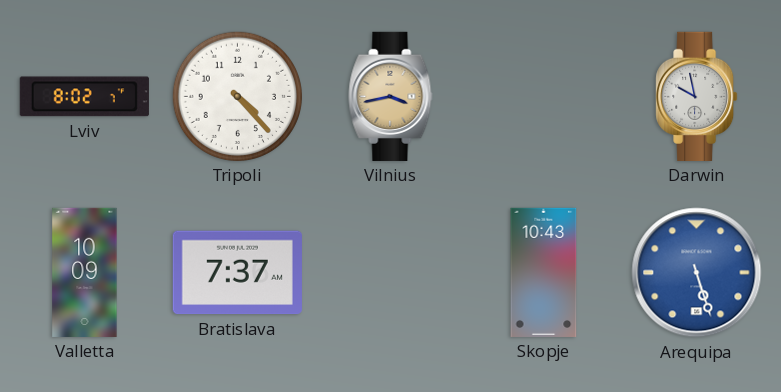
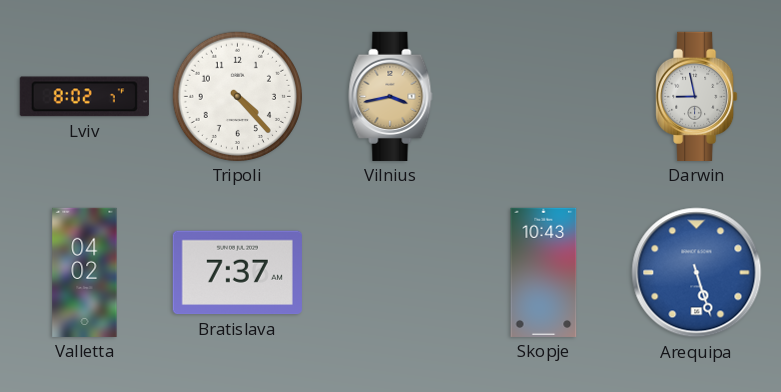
Darwin: 9:58 -> 8:58 (697, 96)
Valletta: 10:09 -> 04:02 (85, 272)
